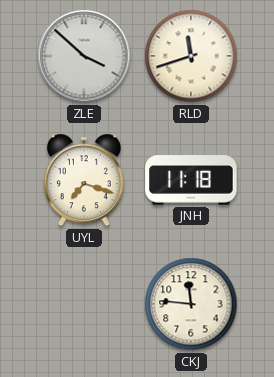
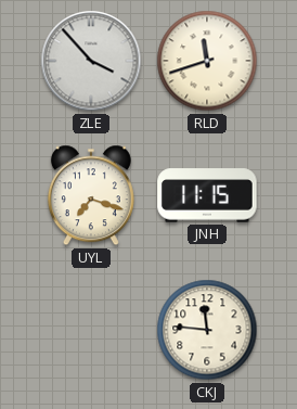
ZLE: 3:52 -> 3:53 (91, 61)
JNH: 11:18 -> 11:15 (207, 195)
